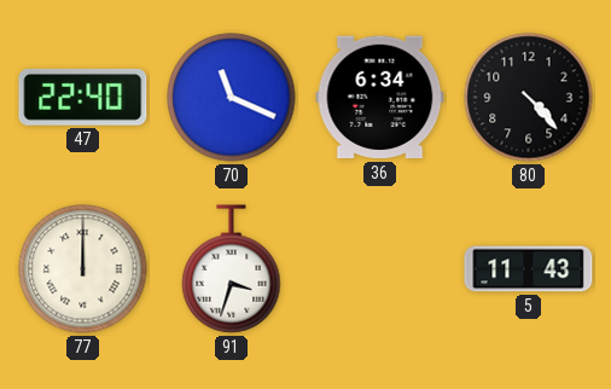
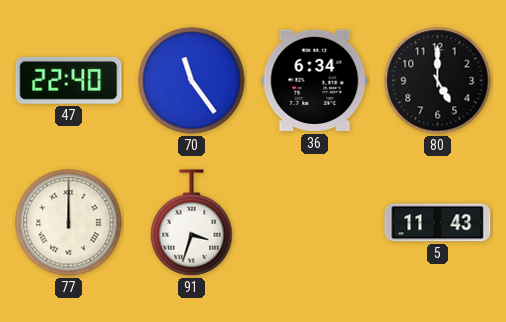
70: 11:19 -> 11:24 (192, 81)
80: 4:23 -> 5:00 (438, 81)
